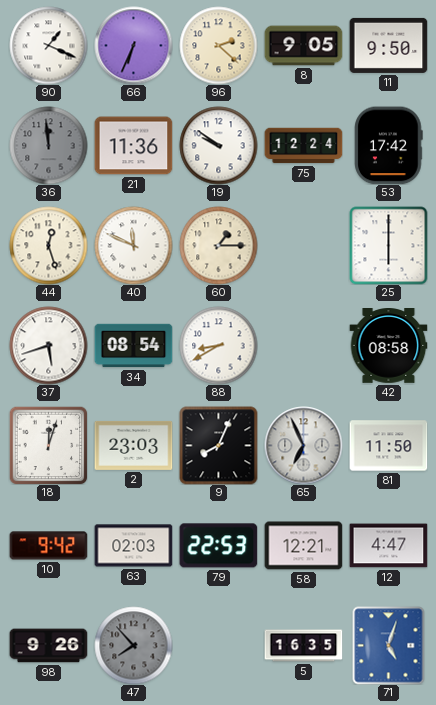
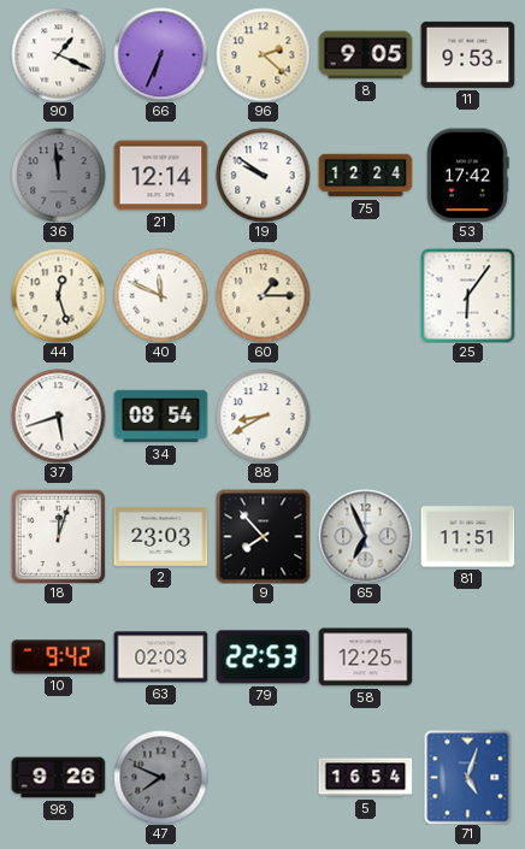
11: 9:50 -> 9:53 (467, 54)
21: 11:36 -> 12:14 (160, 176)
25: 6:00 -> 6:06 (467, 295)
42: 08:58 -> none (388, 346)
9: 8:04 -> 7:53 (262, 536)
81: 11:50 -> 11:51 (467, 537)
58: 12:21 -> 12:25 (365, 658)
12: 4:47 -> none (388, 546)
47: 7:53 -> 7:49 (160, 777)
5: 16:35 -> 16:54 (365, 778)
